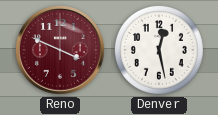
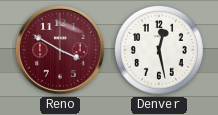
Reno: 3:49 -> 3:50 (60, 50)
